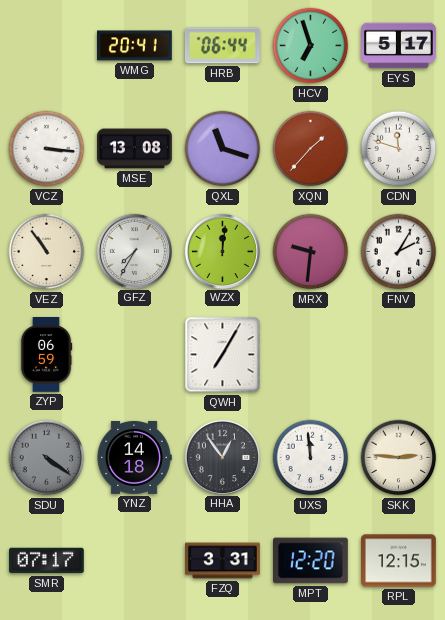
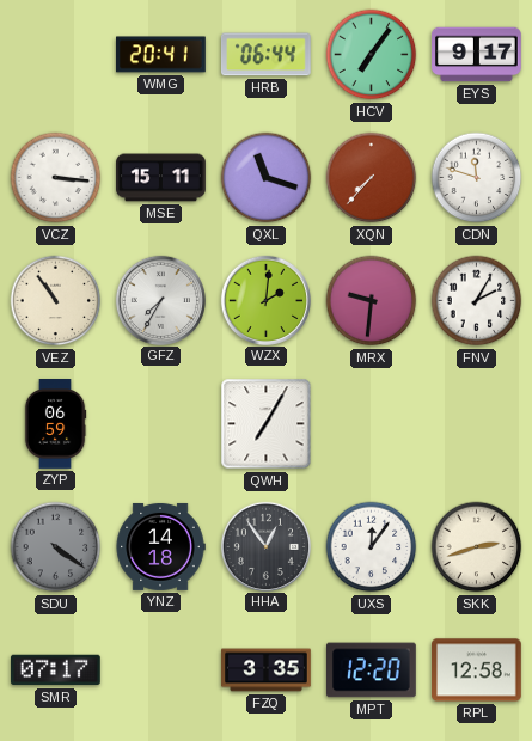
HCV: 6:57 -> 7:06 (372, 55)
EYS: 5:17 -> 9:17 (477, 55)
MSE: 13:08 -> 15:11 (161, 178)
XQN: 1:37 -> 7:37 (372, 178)
WZX: 12:01 -> 2:01 (265, 300)
UXS: 11:59 -> 12:06 (372, 547)
SKK: 2:46 -> 2:42 (477, 547)
FZQ: 3:31 -> 3:35 (267, 670)
RPL: 12:15 -> 12:58 (477, 670)
